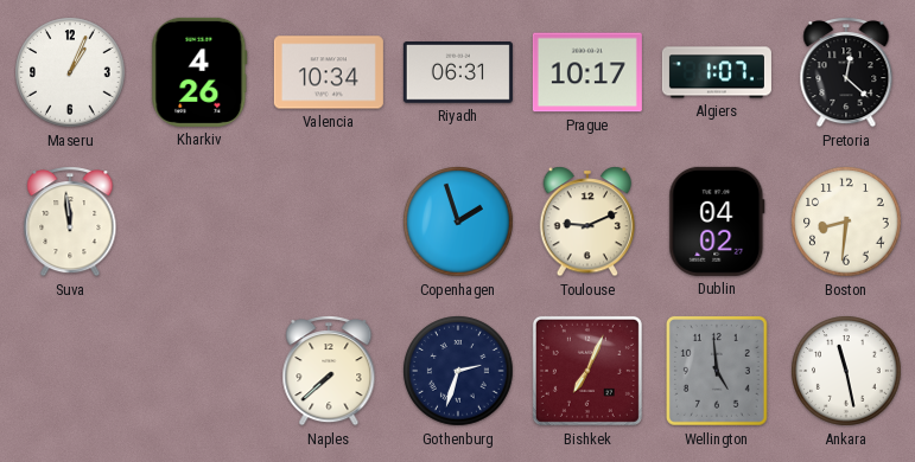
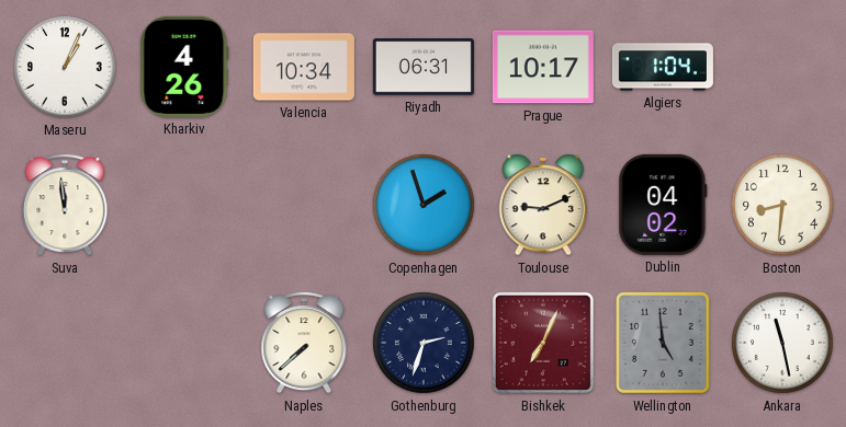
Algiers: 1:07 -> 1:04 (663, 67)
Pretoria: 12:22 -> none (846, 72)
